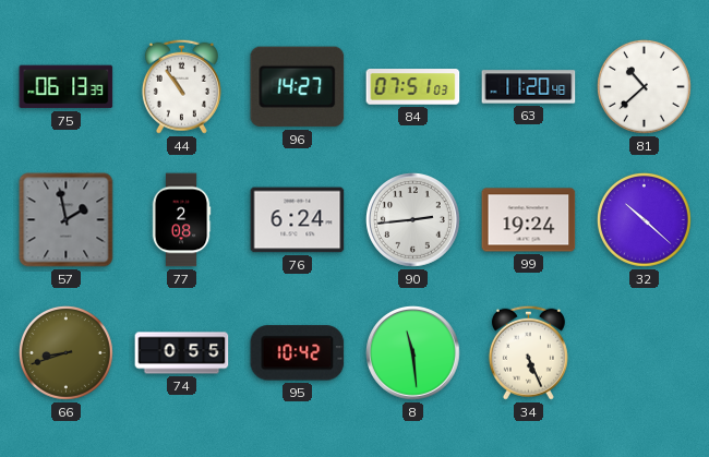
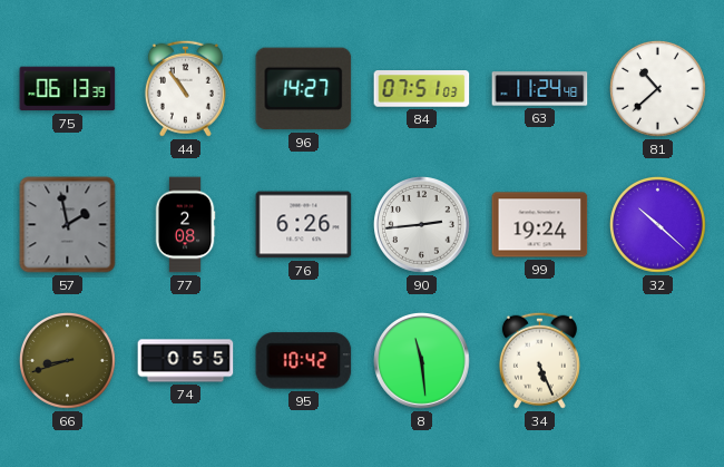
63: 11:20 -> 11:24 (540, 89)
76: 6:24 -> 6:26 (304, 225)
